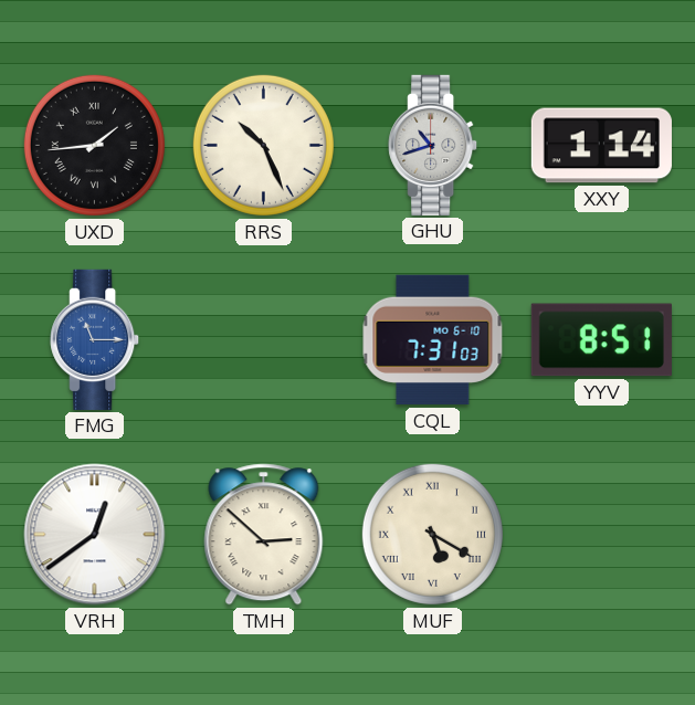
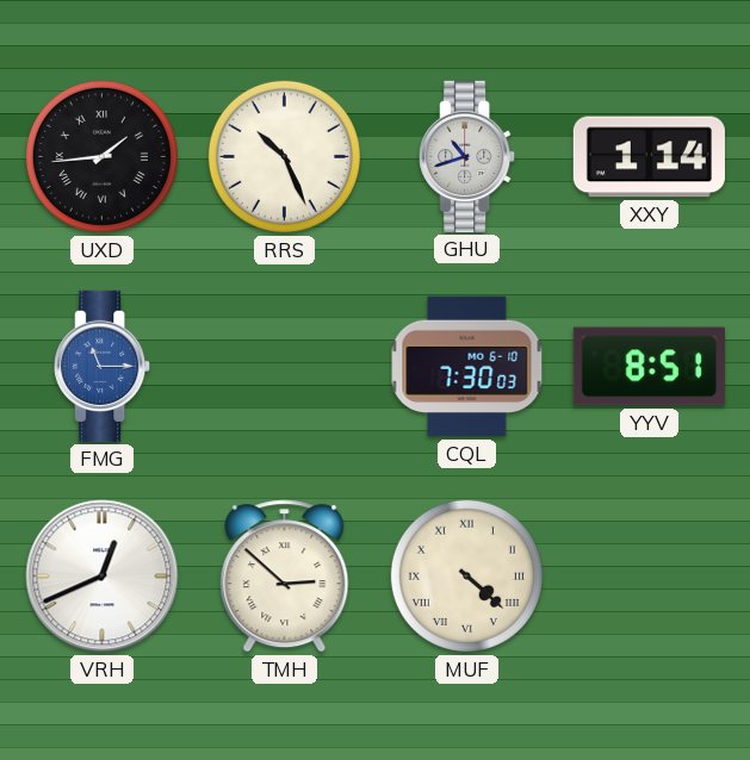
CQL: 7:31 -> 7:30 (467, 367)
VRH: 12:39 -> 12:41 (103, 577)
MUF: 5:20 -> 4:22 (466, 575)
